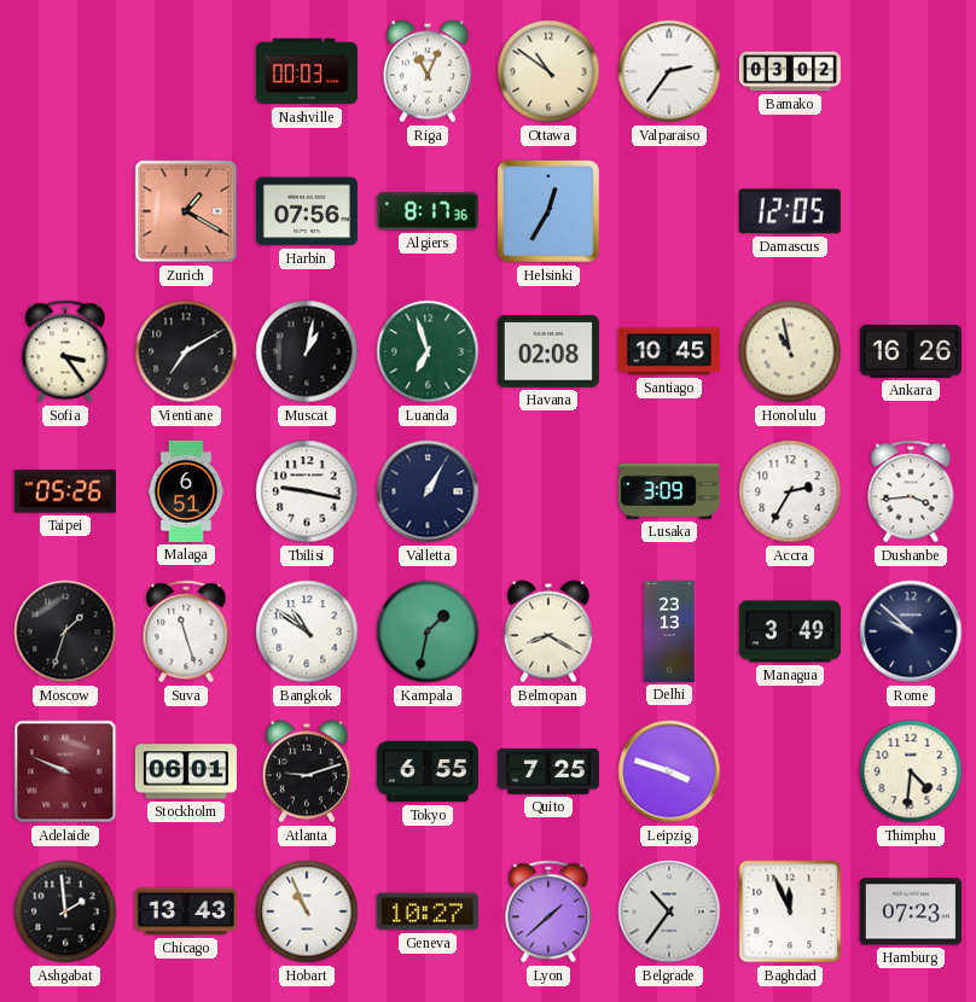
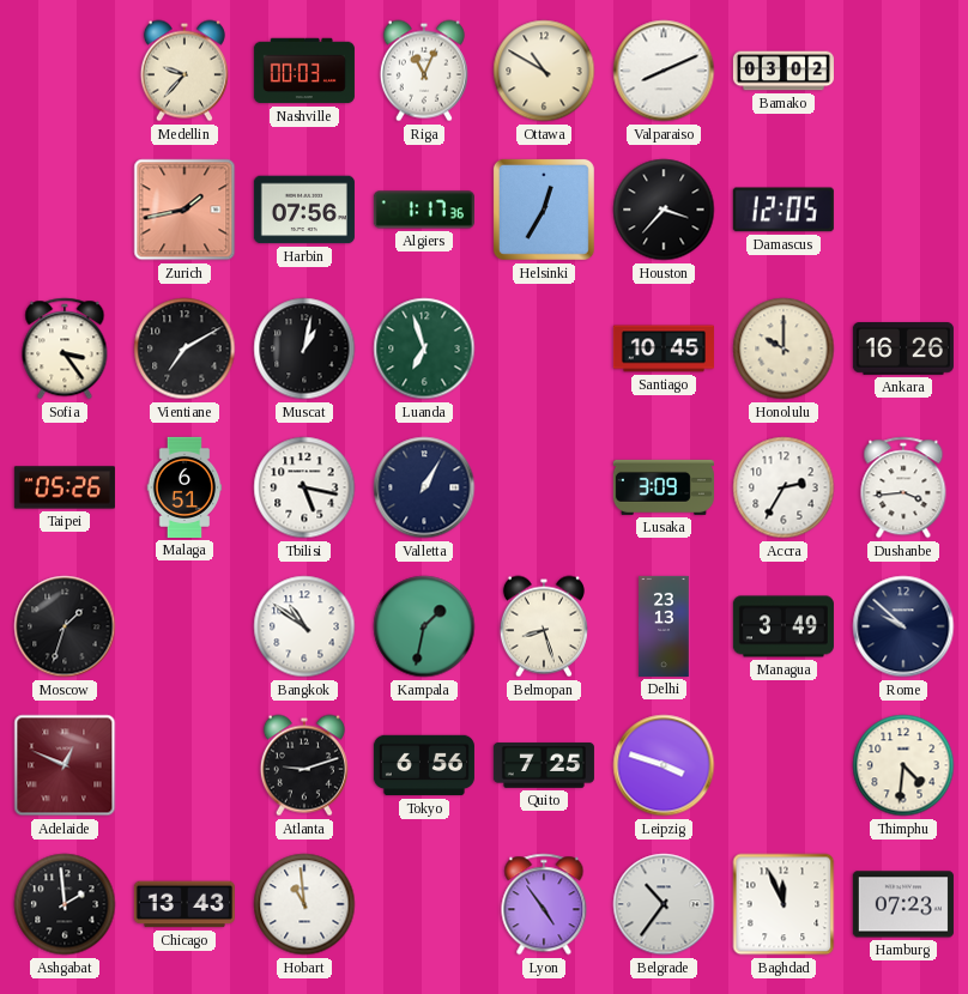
Medellin: none -> 9:37 (184, 71)
Ottawa: 10:51 -> 10:50 (544, 71)
Valparaiso: 2:36 -> 8:11 (664, 71)
Zurich: 1:20 -> 1:43 (184, 210)
Algiers: 8:17 -> 1:17 (424, 210)
Houston: none -> 3:37 (664, 210)
Havana: 02:08 -> none (548, 351)
Honolulu: 10:58 -> 10:00 (784, 348)
Tbilisi: 9:17 -> 5:17 (304, 487)
Suva: 11:27 -> none (186, 631)
Belmopan: 8:20 -> 8:27 (544, 626)
Adelaide: 9:49 -> 12:49 (65, 765)
Stockholm: 06:01 -> none (186, 771)
Tokyo: 6:55 -> 6:56 (424, 765)
Hobart: 10:56 -> 10:59 (304, 904)
Geneva: 10:27 -> none (428, 911)
Lyon: 1:38 -> 4:54 (544, 904)
